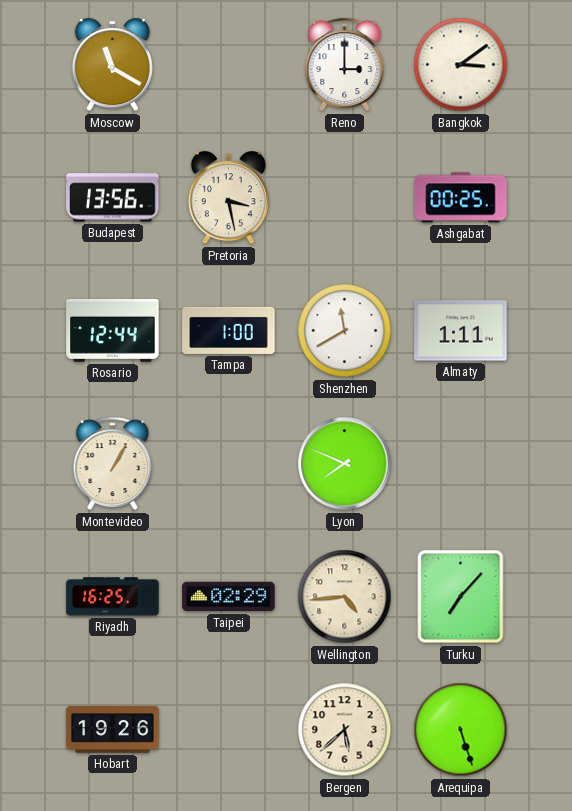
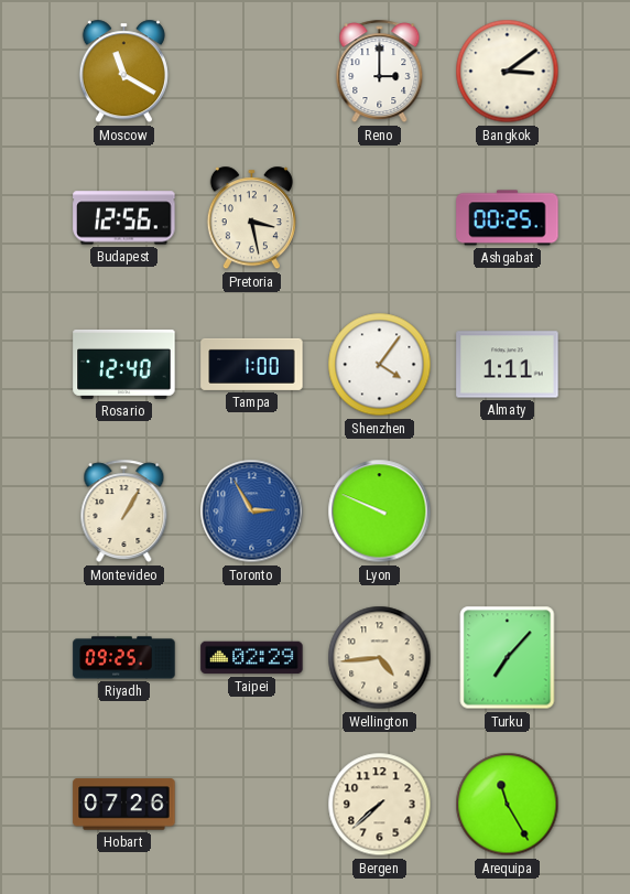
Budapest: 13:56 -> 12:56 (124, 218)
Rosario: 12:44 -> 12:40 (124, 364)
Shenzhen: 11:40 -> 4:06 (380, 365)
Toronto: none -> 2:55 (252, 511)
Lyon: 7:49 -> 9:49 (380, 511)
Riyadh: 16:25 -> 09:25 (124, 658)
Hobart: 19:26 -> 07:26 (124, 805)
Bergen: 5:38 -> 7:38 (380, 805)
Arequipa: 5:27 -> 11:25 (508, 805)
